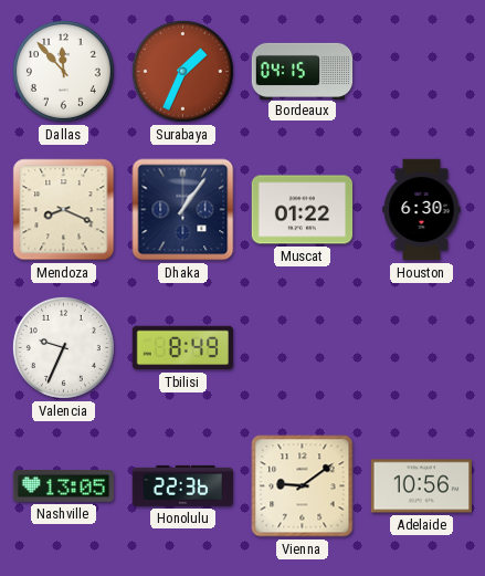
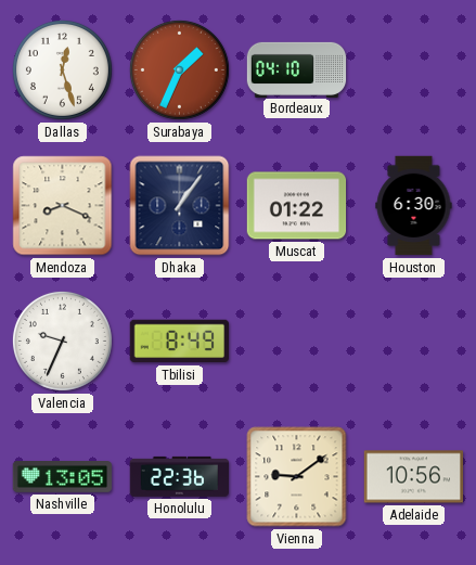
Dallas: 11:53 -> 12:27 (62, 69)
Bordeaux: 04:15 -> 04:10 (297, 69)
